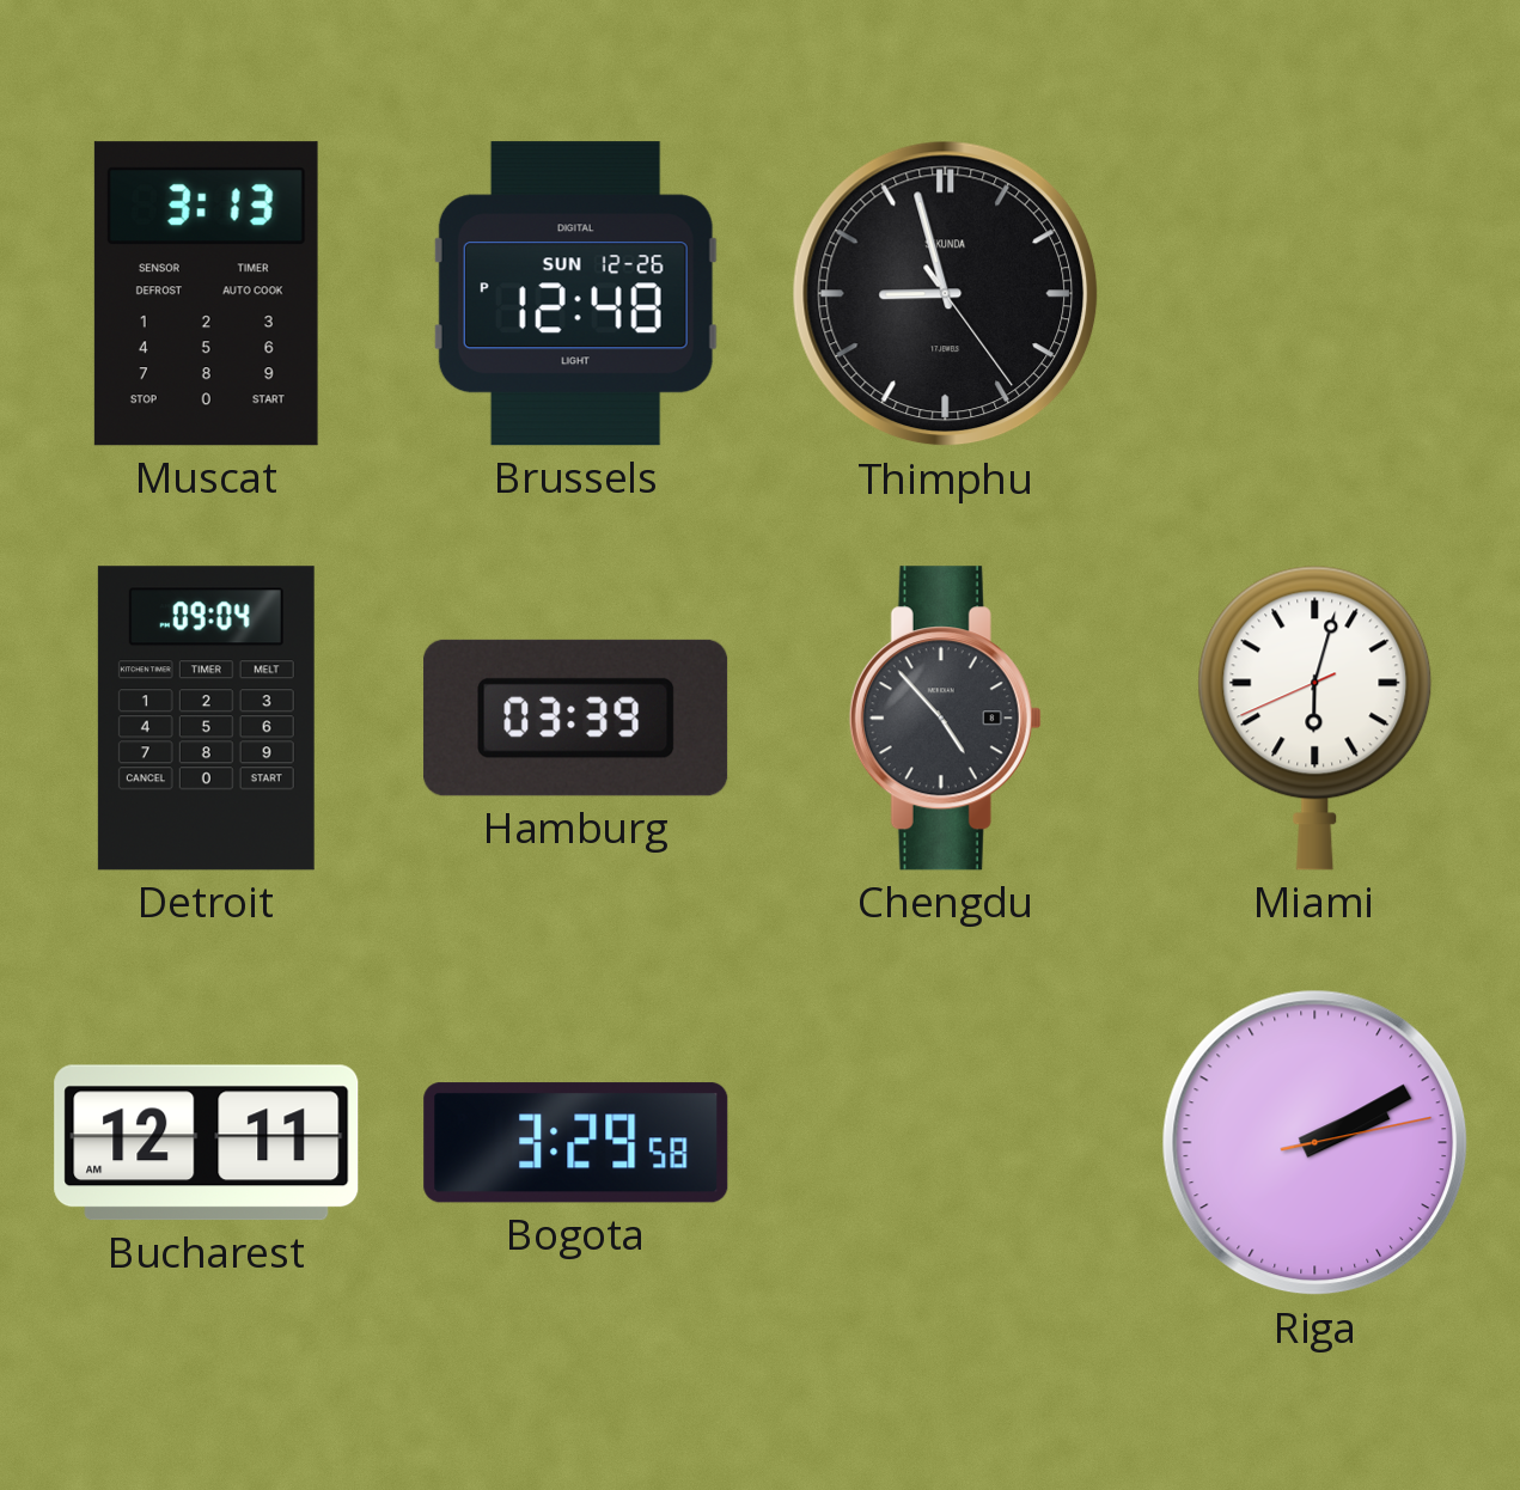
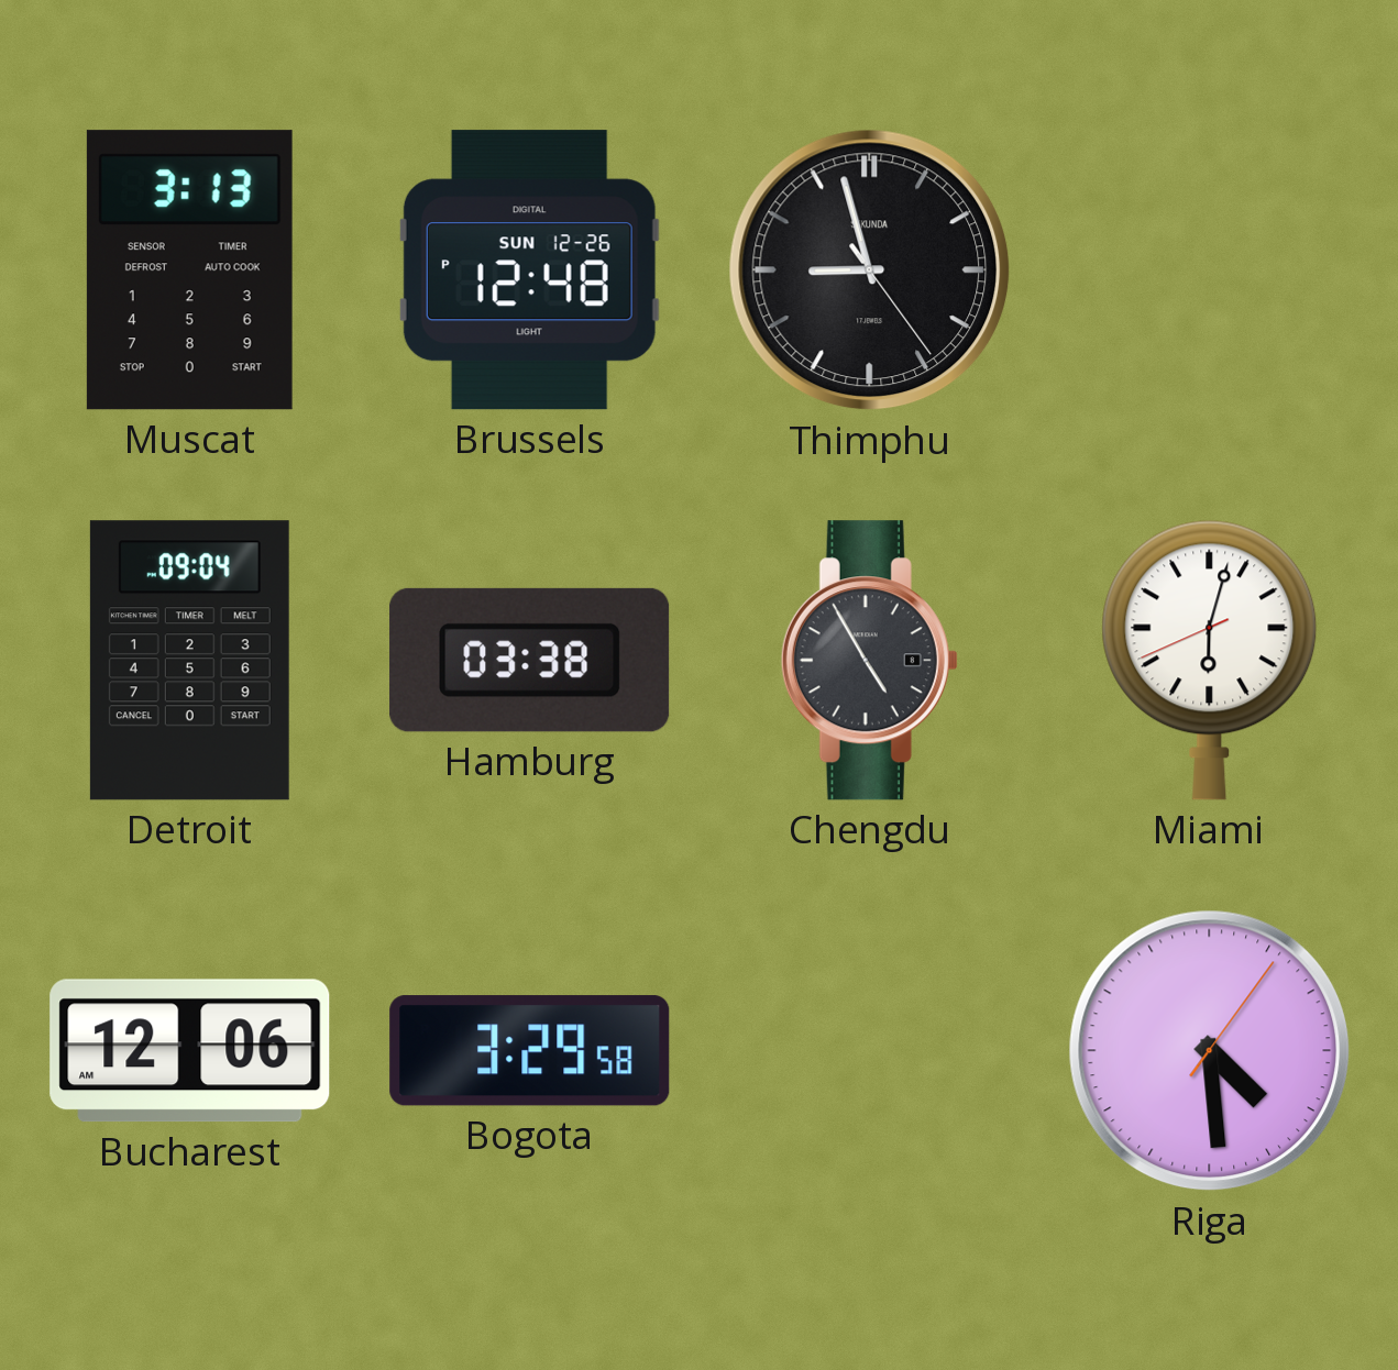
Hamburg: 03:39 -> 03:38 (530, 660)
Chengdu: 4:53 -> 4:55 (869, 661)
Bucharest: 12:11 -> 12:06 (190, 1051)
Riga: 2:10 -> 4:29 (1210, 1051)
